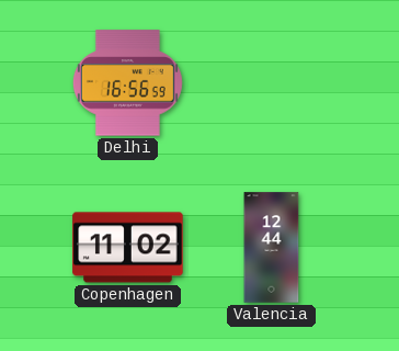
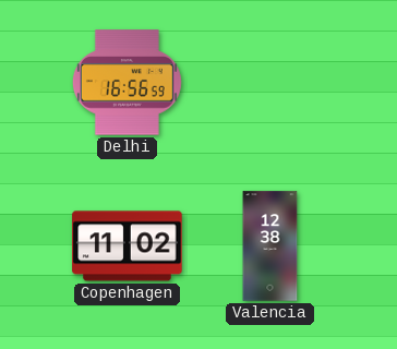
Valencia: 12:44 -> 12:38 (270, 246)
